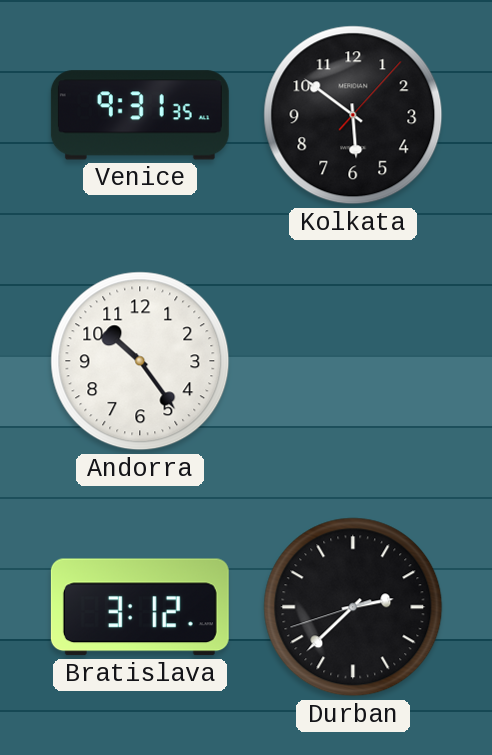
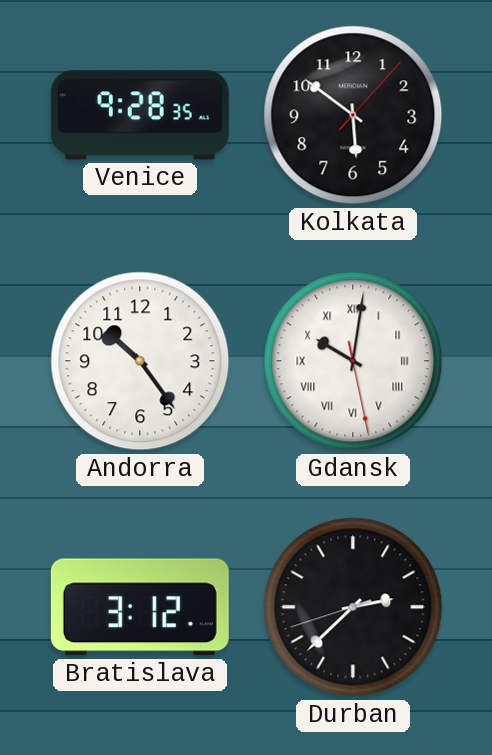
Venice: 9:31 -> 9:28 (140, 115)
Gdansk: none -> 10:01 (353, 361)
